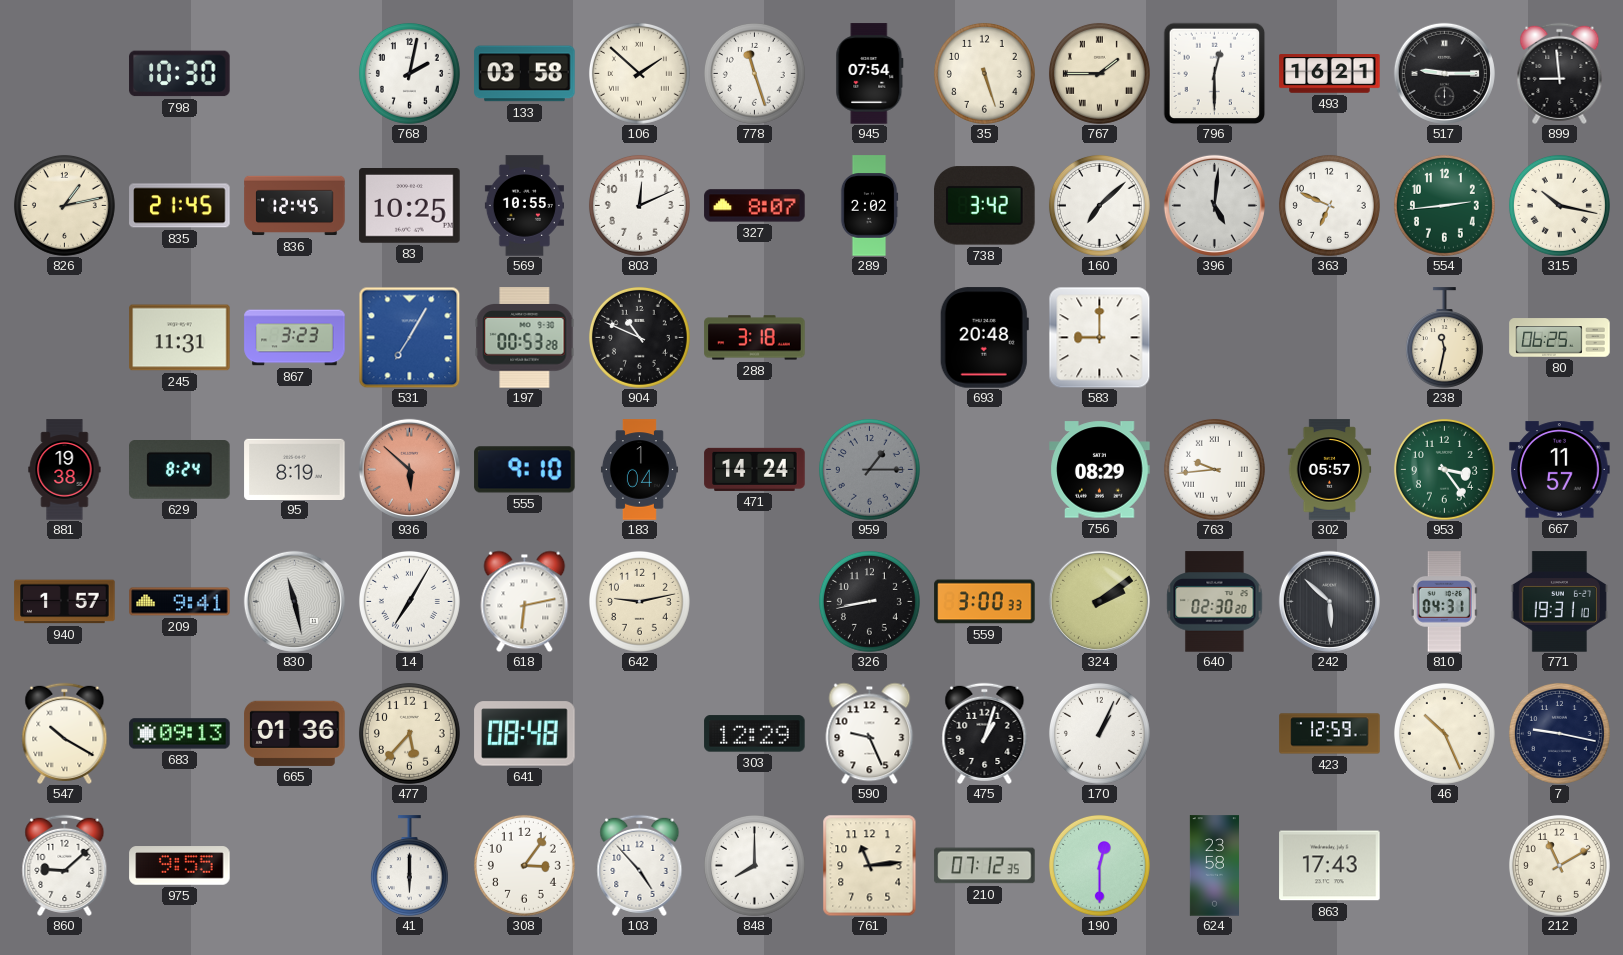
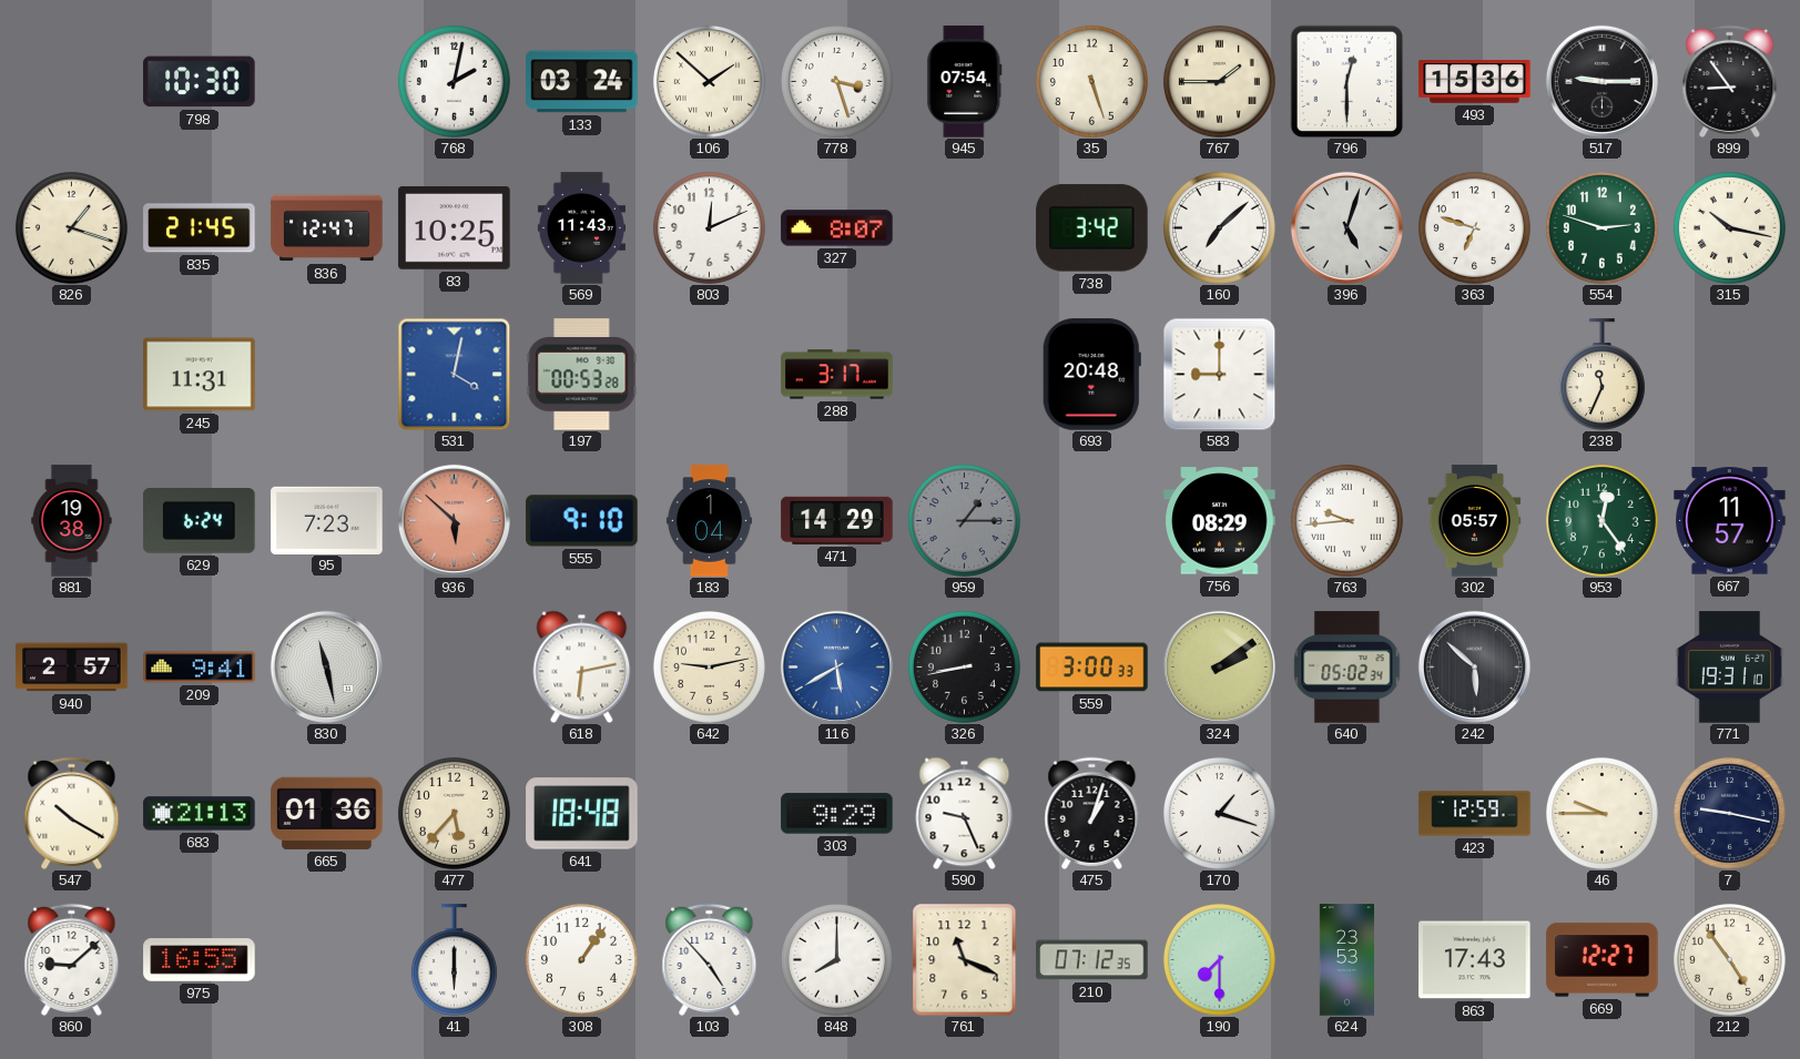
133: 03:58 -> 03:24 (582, 82)
778: 11:27 -> 3:27 (836, 81)
493: 16:21 -> 15:36 (1475, 82)
899: 8:59 -> 8:54 (1730, 81)
826: 1:13 -> 1:18 (71, 227)
836: 12:45 -> 12:47 (327, 228)
569: 10:55 -> 11:43 (581, 228)
289: 2:02 -> none (869, 206)
396: 5:01 -> 5:03 (1346, 227)
363: 6:49 -> 6:48 (1474, 227)
554: 2:44 -> 2:48 (1601, 227)
867: 3:23 -> none (295, 338)
531: 7:05 -> 4:02 (454, 374)
904: 10:49 -> none (639, 337)
288: 3:18 -> 3:17 (837, 375)
238: 11:32 -> 11:34 (1601, 375)
80: 06:25 -> none (1560, 338)
629: 8:24 -> 6:24 (200, 521)
95: 8:19 -> 7:23 (327, 520)
471: 14:24 -> 14:29 (837, 520)
953: 3:24 -> 12:24 (1601, 520)
940: 1:57 -> 2:57 (72, 668)
14: 7:05 -> none (409, 601)
116: none -> 5:40 (836, 666)
640: 02:30 -> 05:02 (1348, 668)
810: 04:31 -> none (1444, 602)
683: 09:13 -> 21:13 (200, 814)
641: 08:48 -> 18:48 (582, 814)
303: 12:29 -> 9:29 (837, 814)
170: 1:04 -> 1:18 (1219, 813)
46: 10:26 -> 9:45 (1601, 813)
975: 9:55 -> 16:55 (200, 960)
308: 3:06 -> 1:06 (581, 959)
761: 11:14 -> 11:19 (965, 959)
190: 12:30 -> 7:30 (1219, 959)
624: 23:58 -> 23:53 (1346, 960)
669: none -> 12:27 (1603, 960)
212: 11:10 -> 4:54 (1729, 959)
